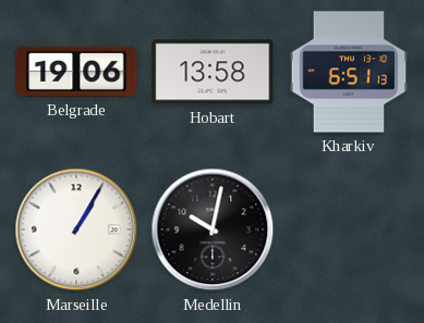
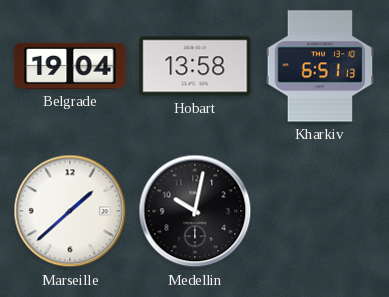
Belgrade: 19:06 -> 19:04 (70, 66)
Marseille: 1:05 -> 1:38 (70, 211)
